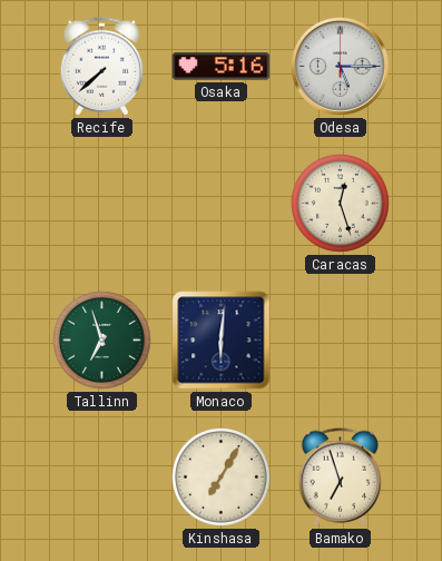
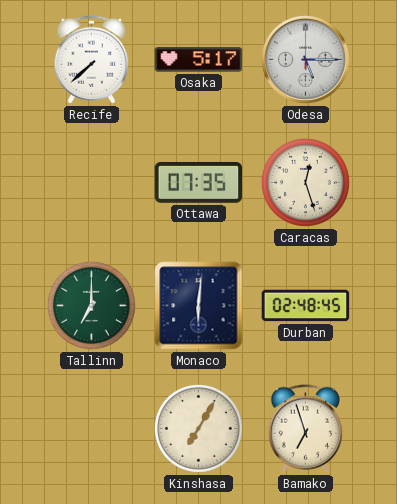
Osaka: 5:16 -> 5:17 (199, 60)
Ottawa: none -> 07:35 (199, 182)
Tallinn: 6:57 -> 7:00 (91, 305)
Durban: none -> 02:48 (306, 306)
